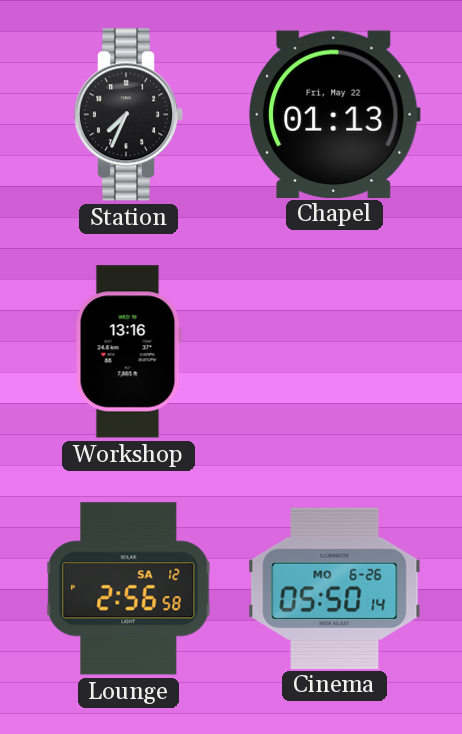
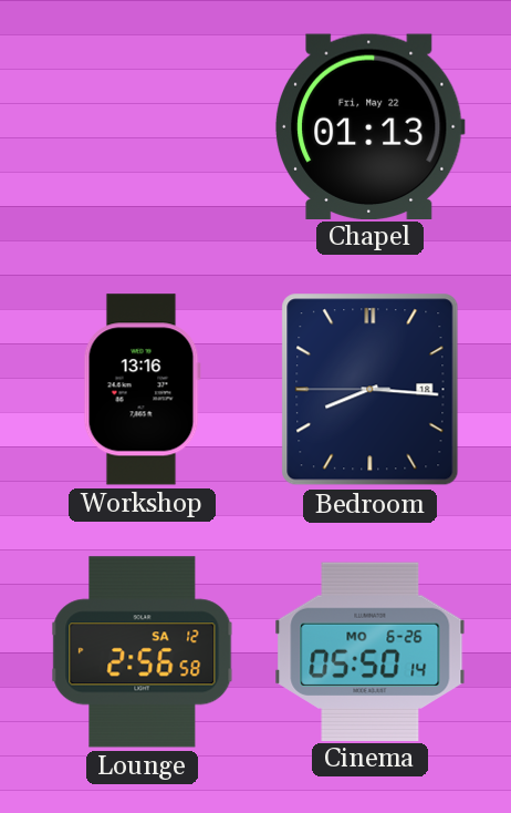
Station: 7:34 -> none (129, 115)
Bedroom: none -> 8:15 (371, 390)
